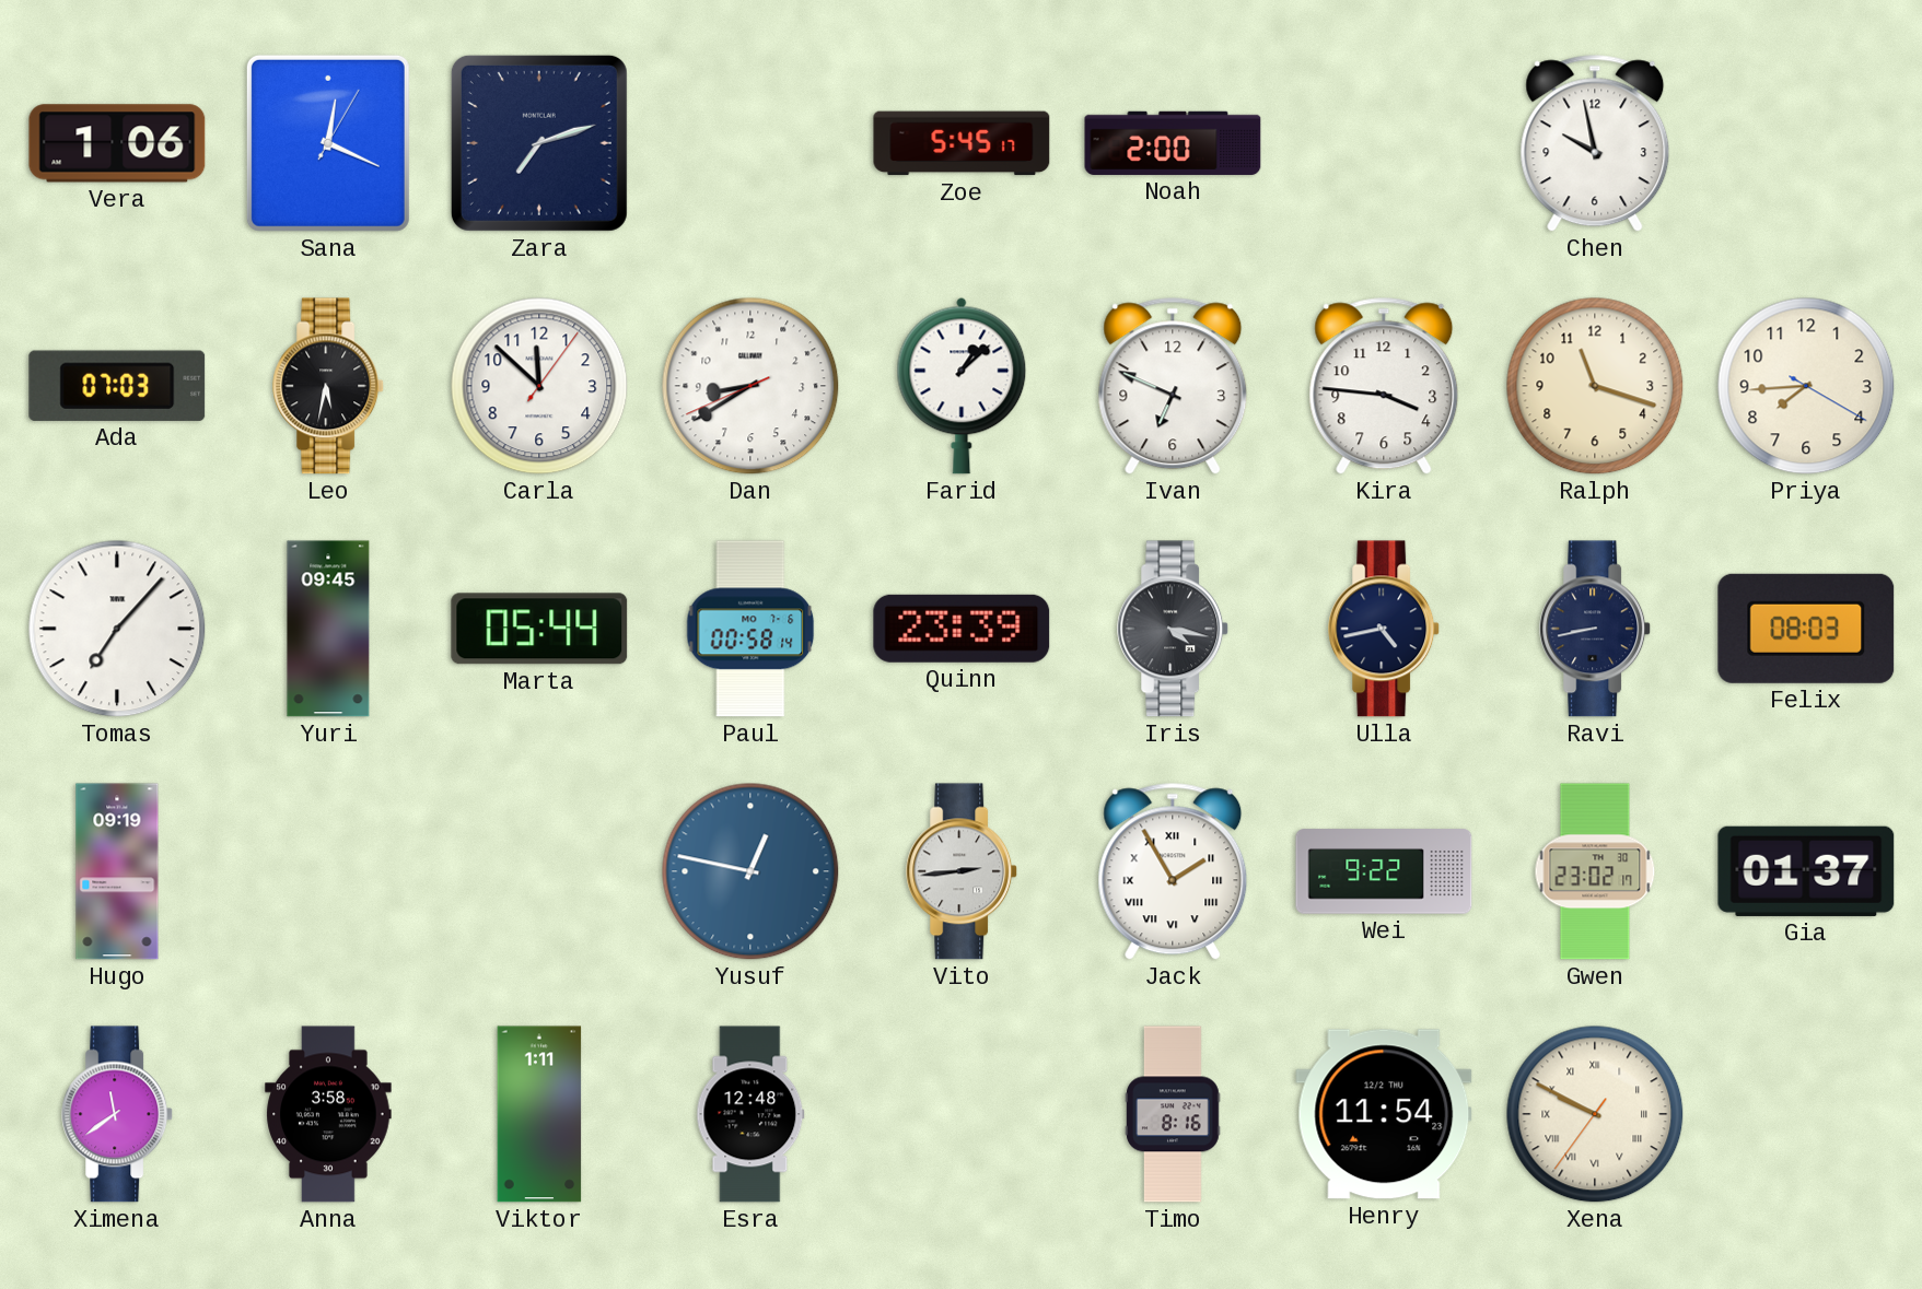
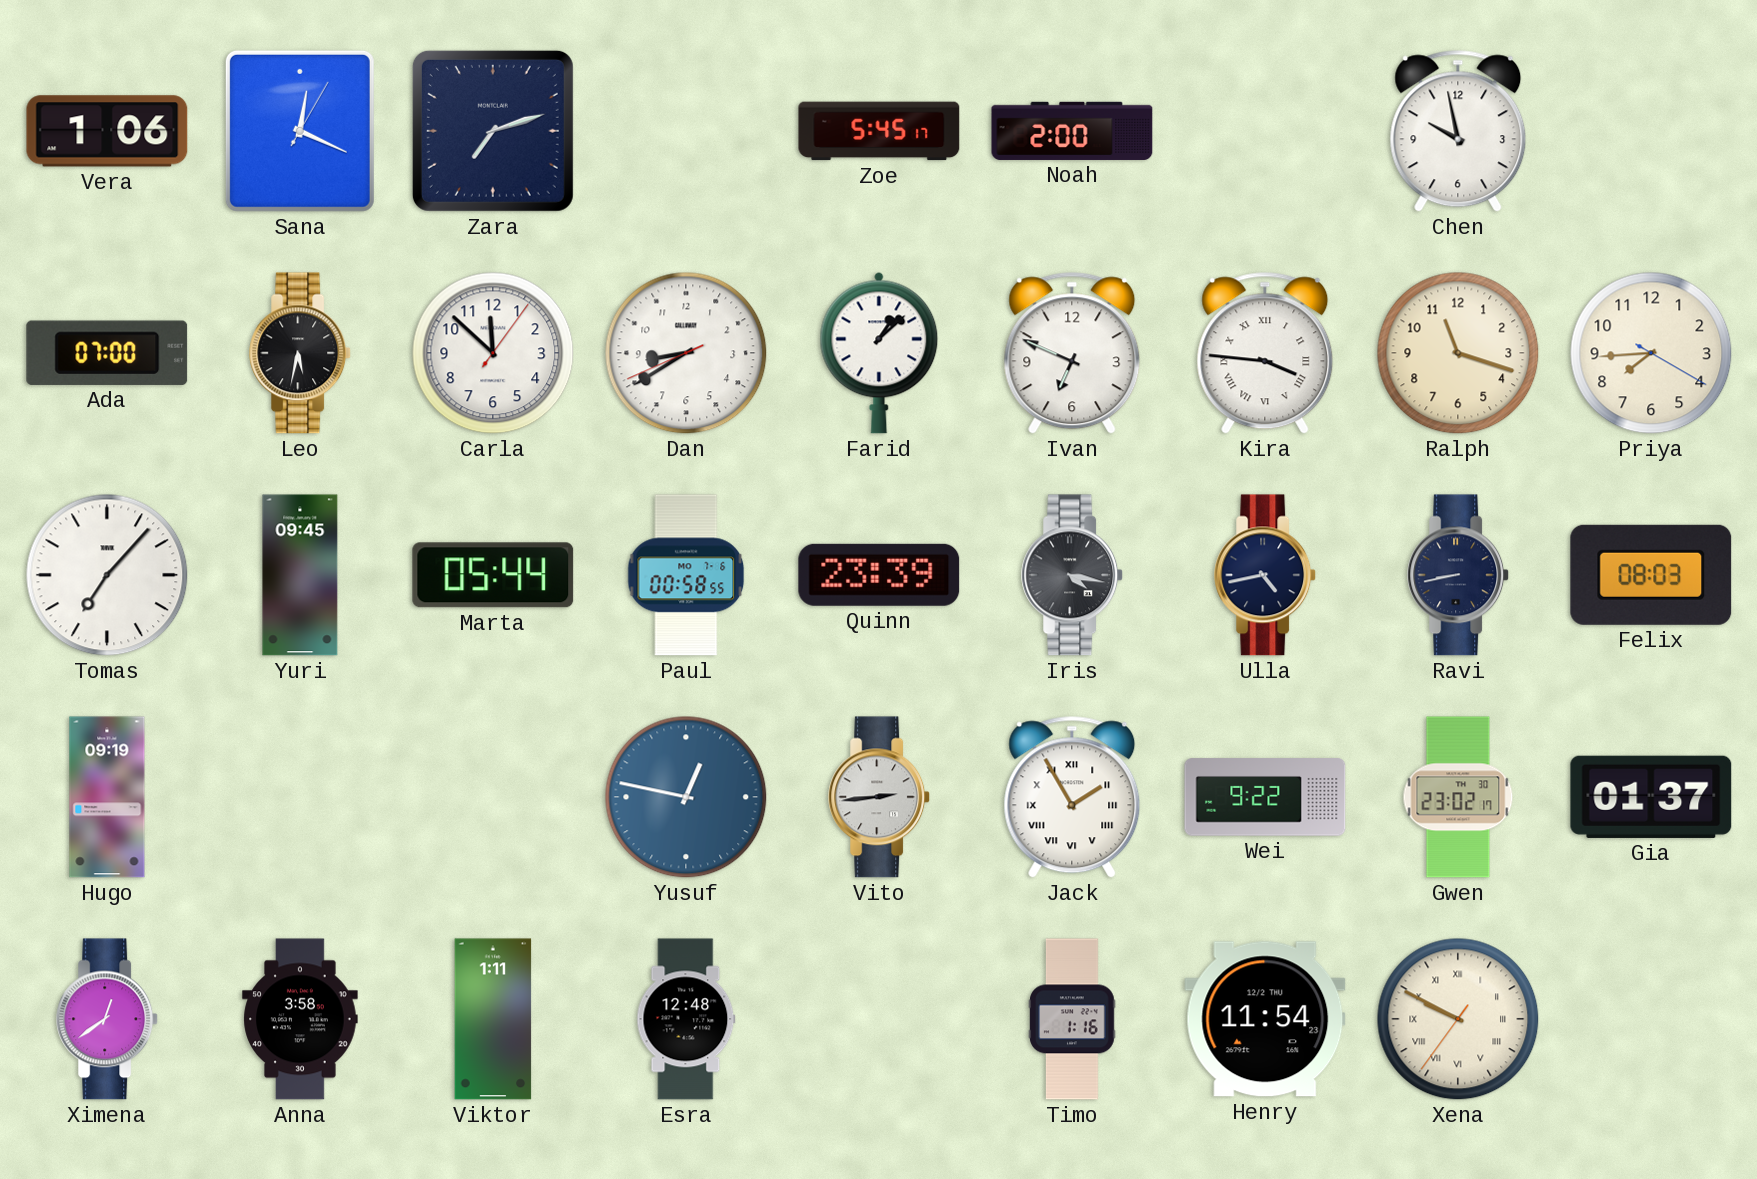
Ada: 07:03 -> 07:00 (107, 353)
Kira numerals: Arabic -> Roman (1265, 353)
Paul: 00:58:14 -> 00:58:55 (686, 575)
Ximena: 11:39 -> 12:39 (108, 1019)
Timo: 8:16 -> 1:16 (1072, 1019)
